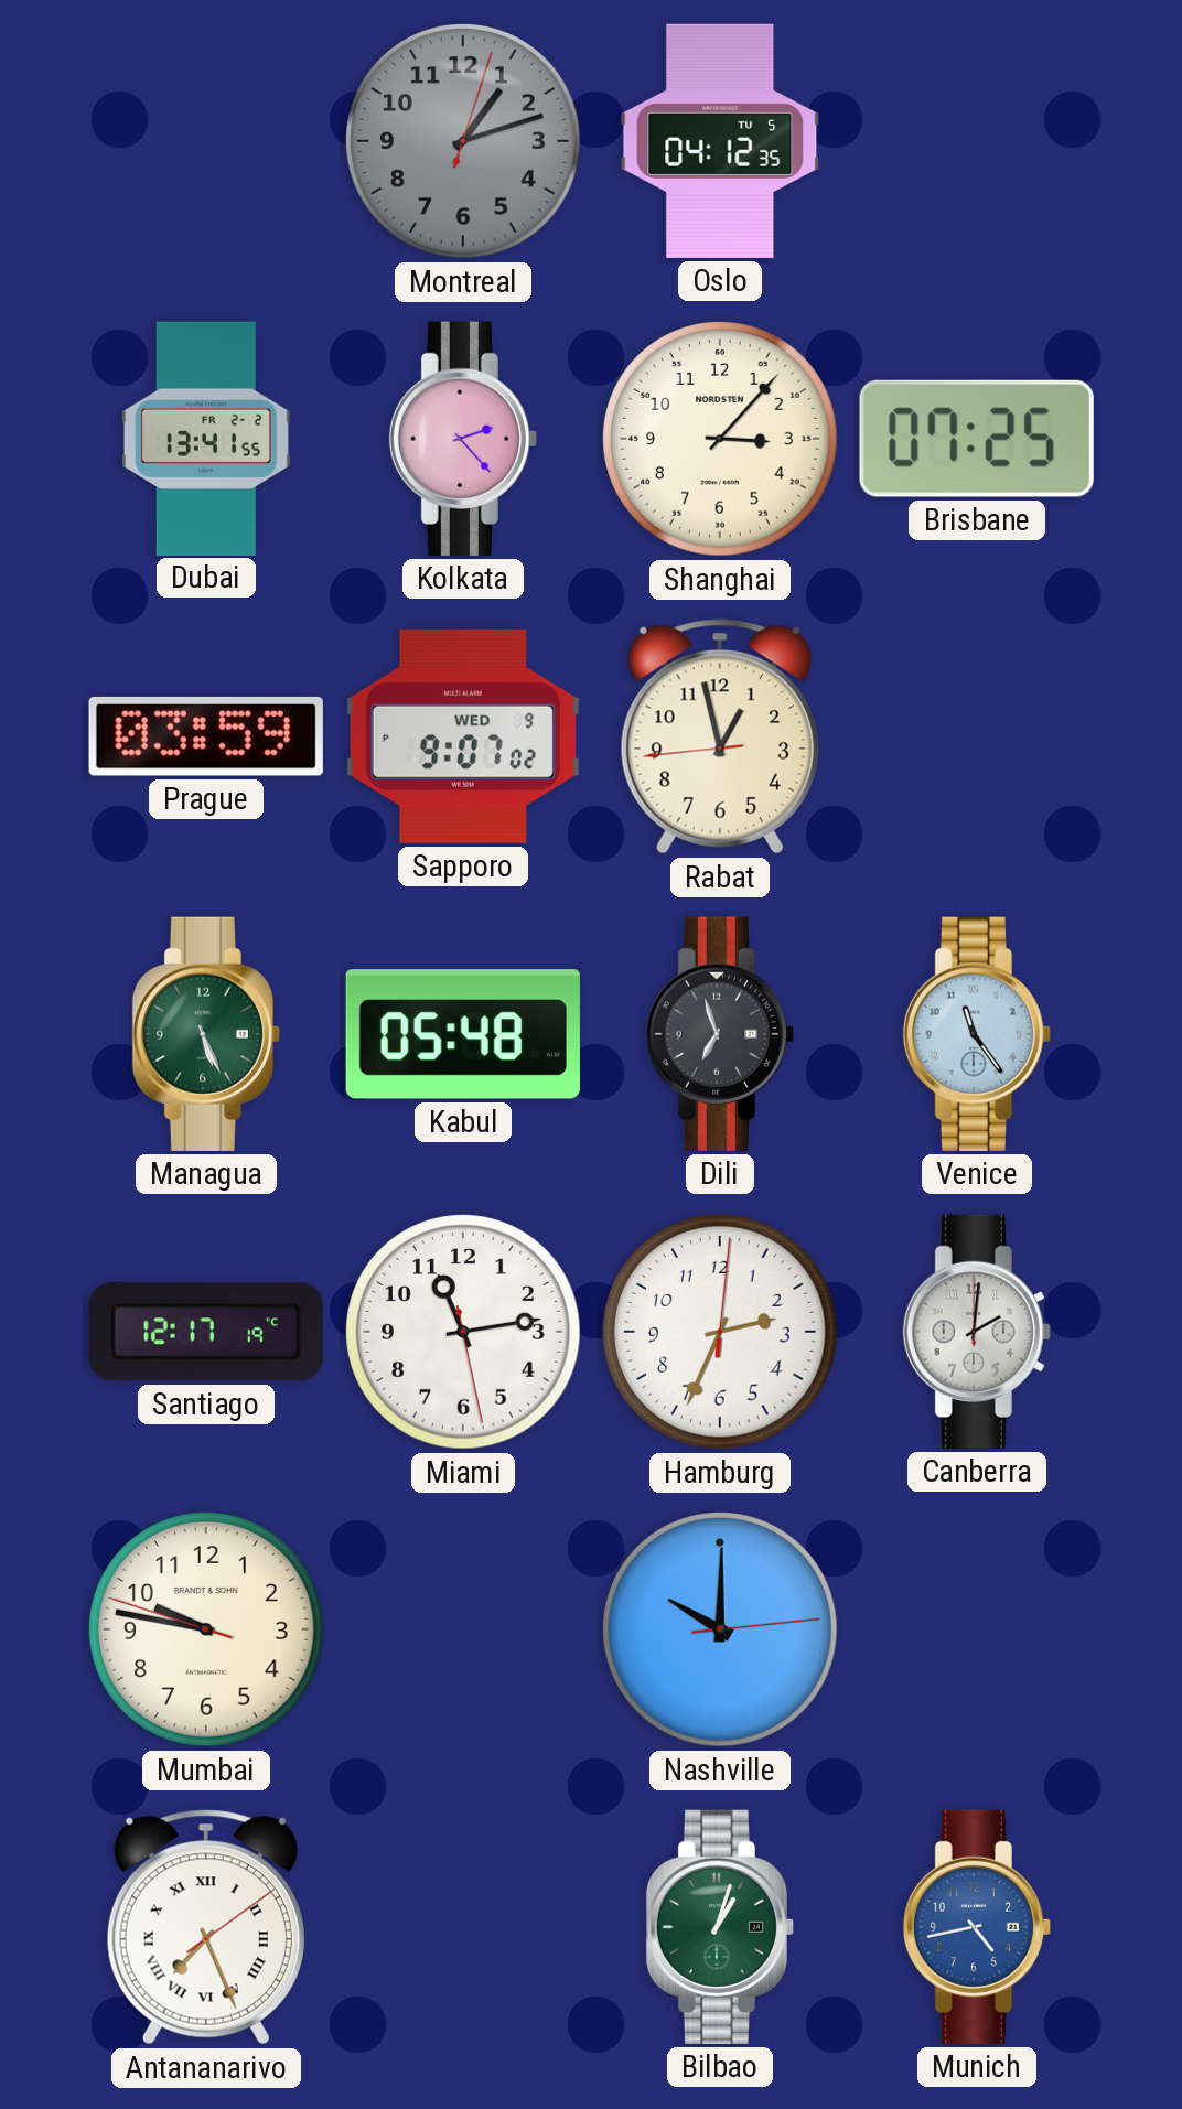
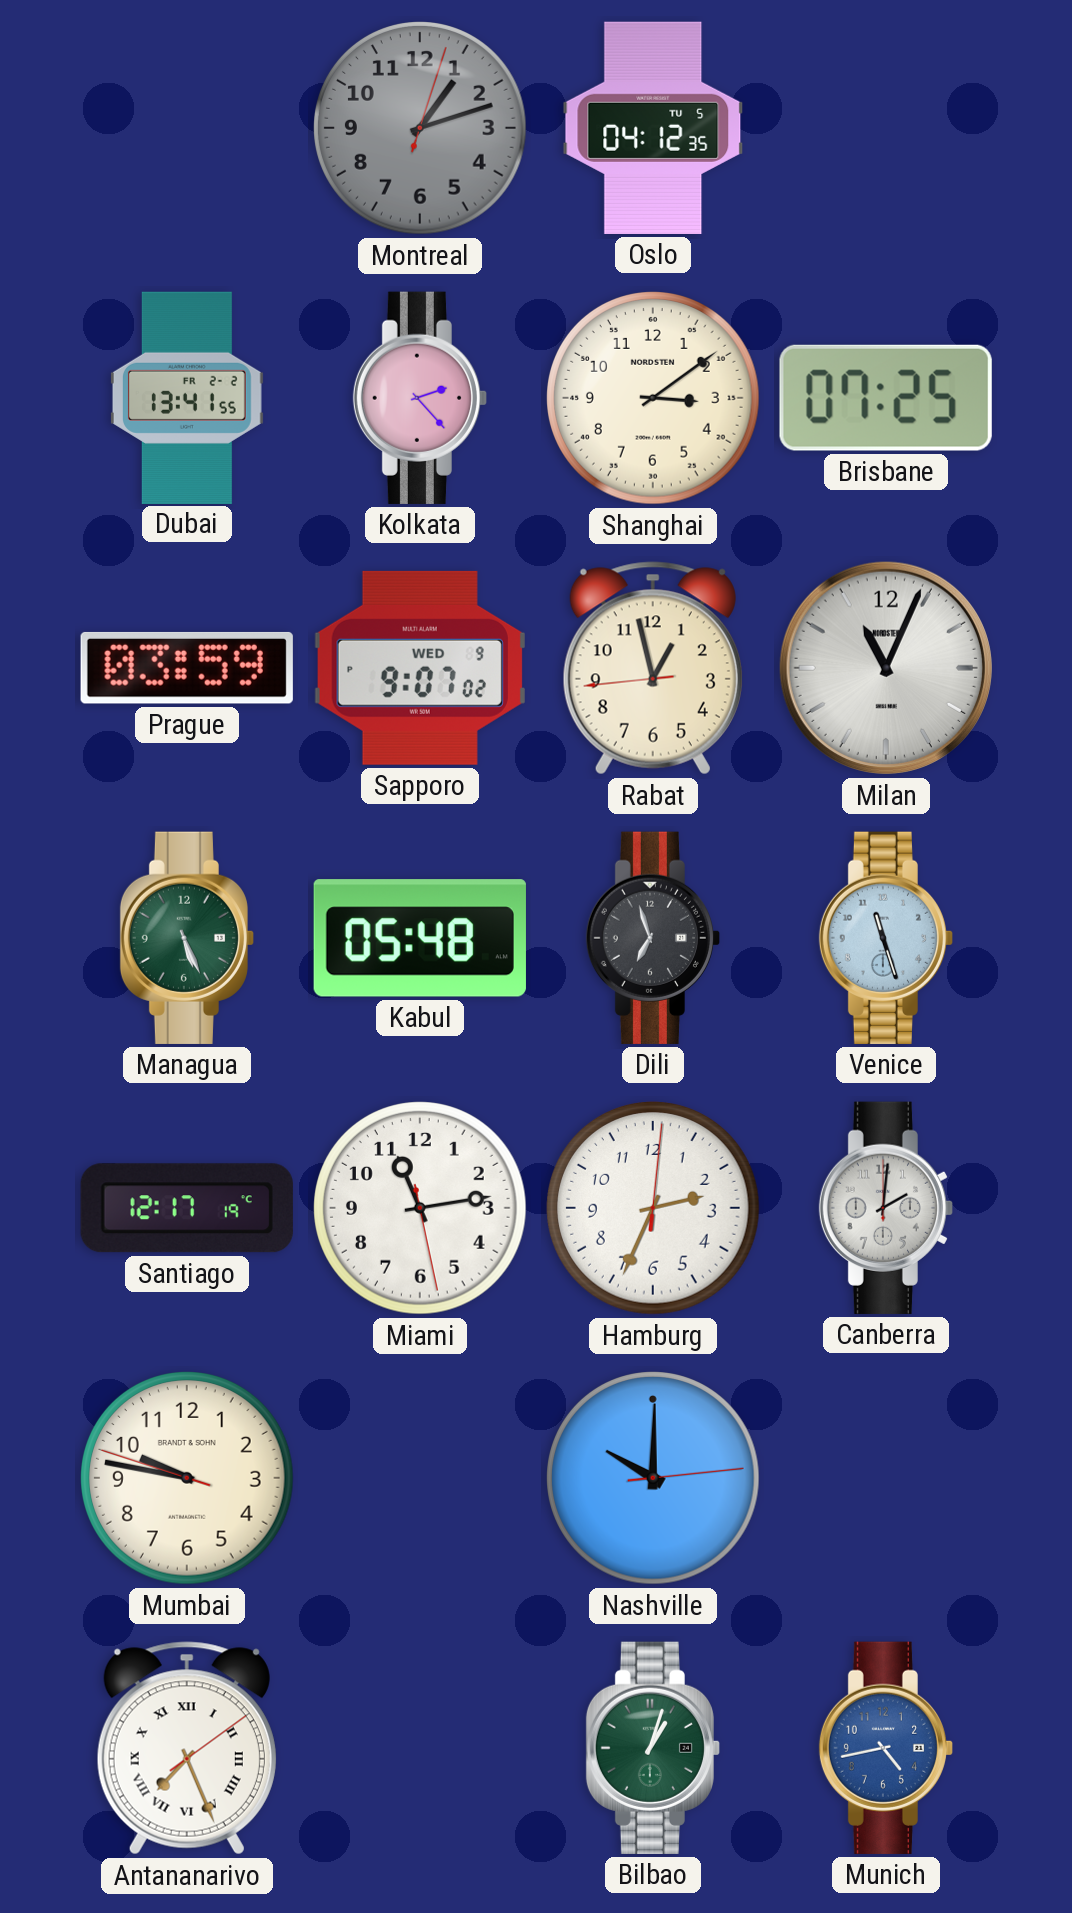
Shanghai: 3:07 -> 3:09 (654, 399)
Milan: none -> 11:04 (886, 668)
Venice: 11:24 -> 11:27 (885, 938)
